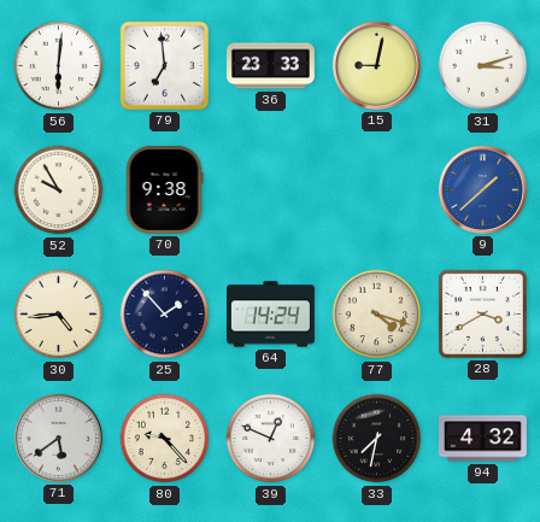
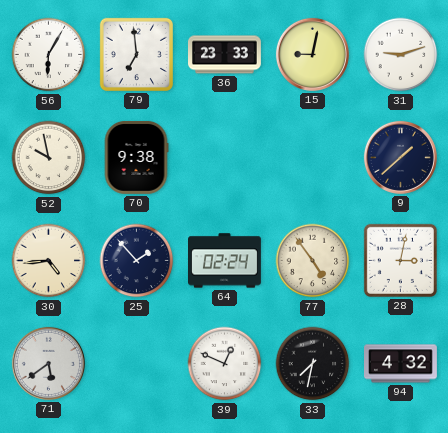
56: 6:01 -> 6:05 (49, 55)
31: 3:12 -> 9:12 (401, 55)
52: 9:55 -> 9:58 (49, 158)
9 dial: blue -> navy (400, 157)
64: 14:24 -> 02:24 (225, 261)
77: 4:18 -> 4:54 (313, 261)
28: 3:40 -> 3:02 (400, 260)
80: 9:23 -> none (165, 439)
